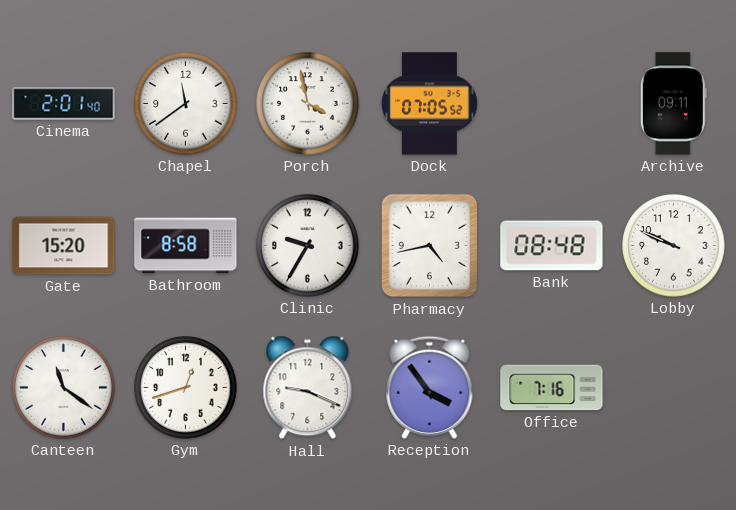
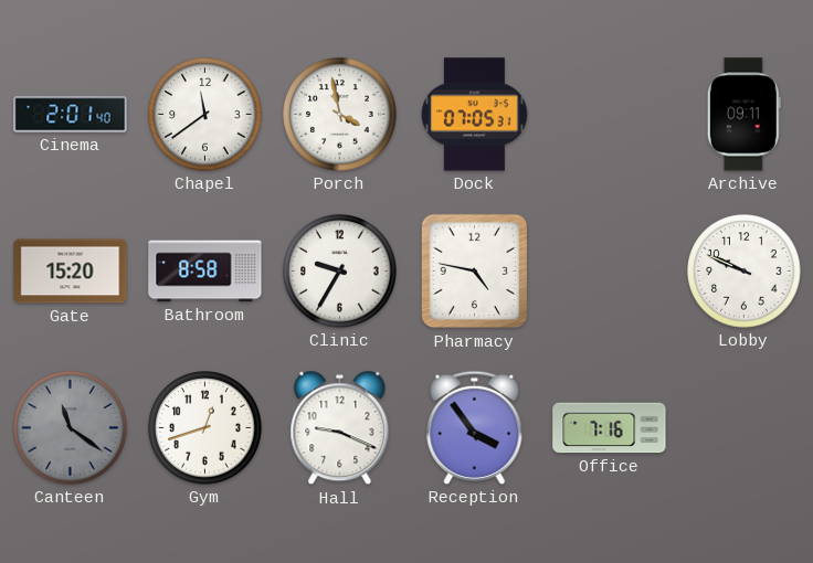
Dock: 07:05:52 -> 07:05:31 (475, 115)
Pharmacy: 4:43 -> 4:47 (474, 272)
Bank: 08:48 -> none (552, 246)
Canteen dial: white -> grey (71, 428)
